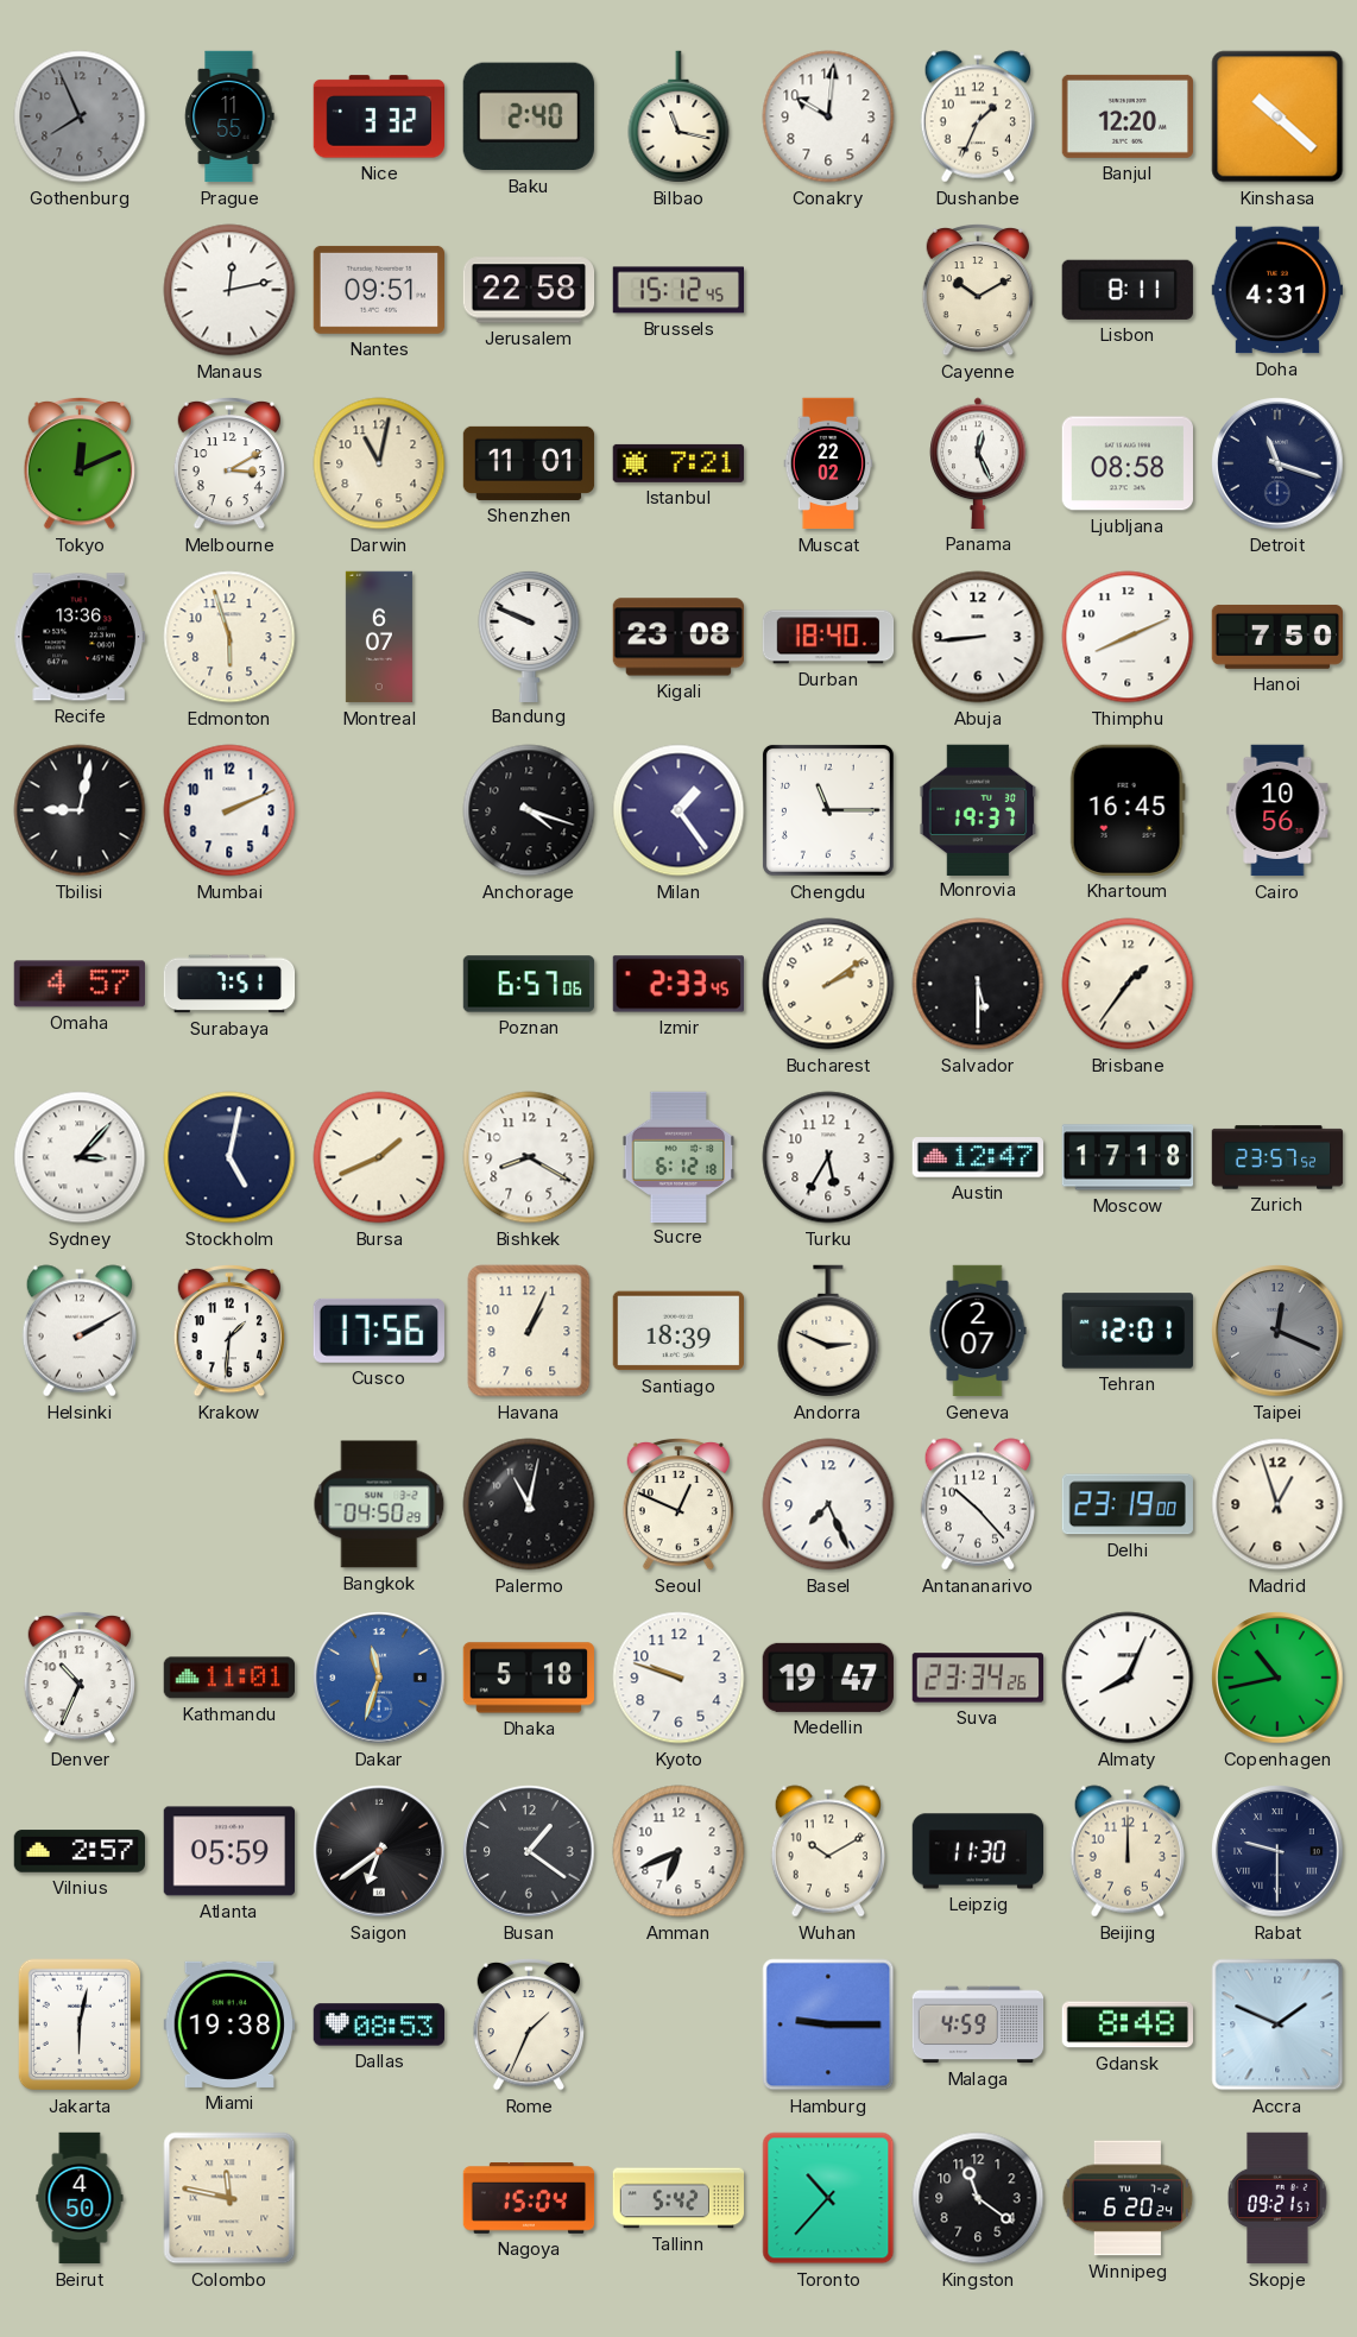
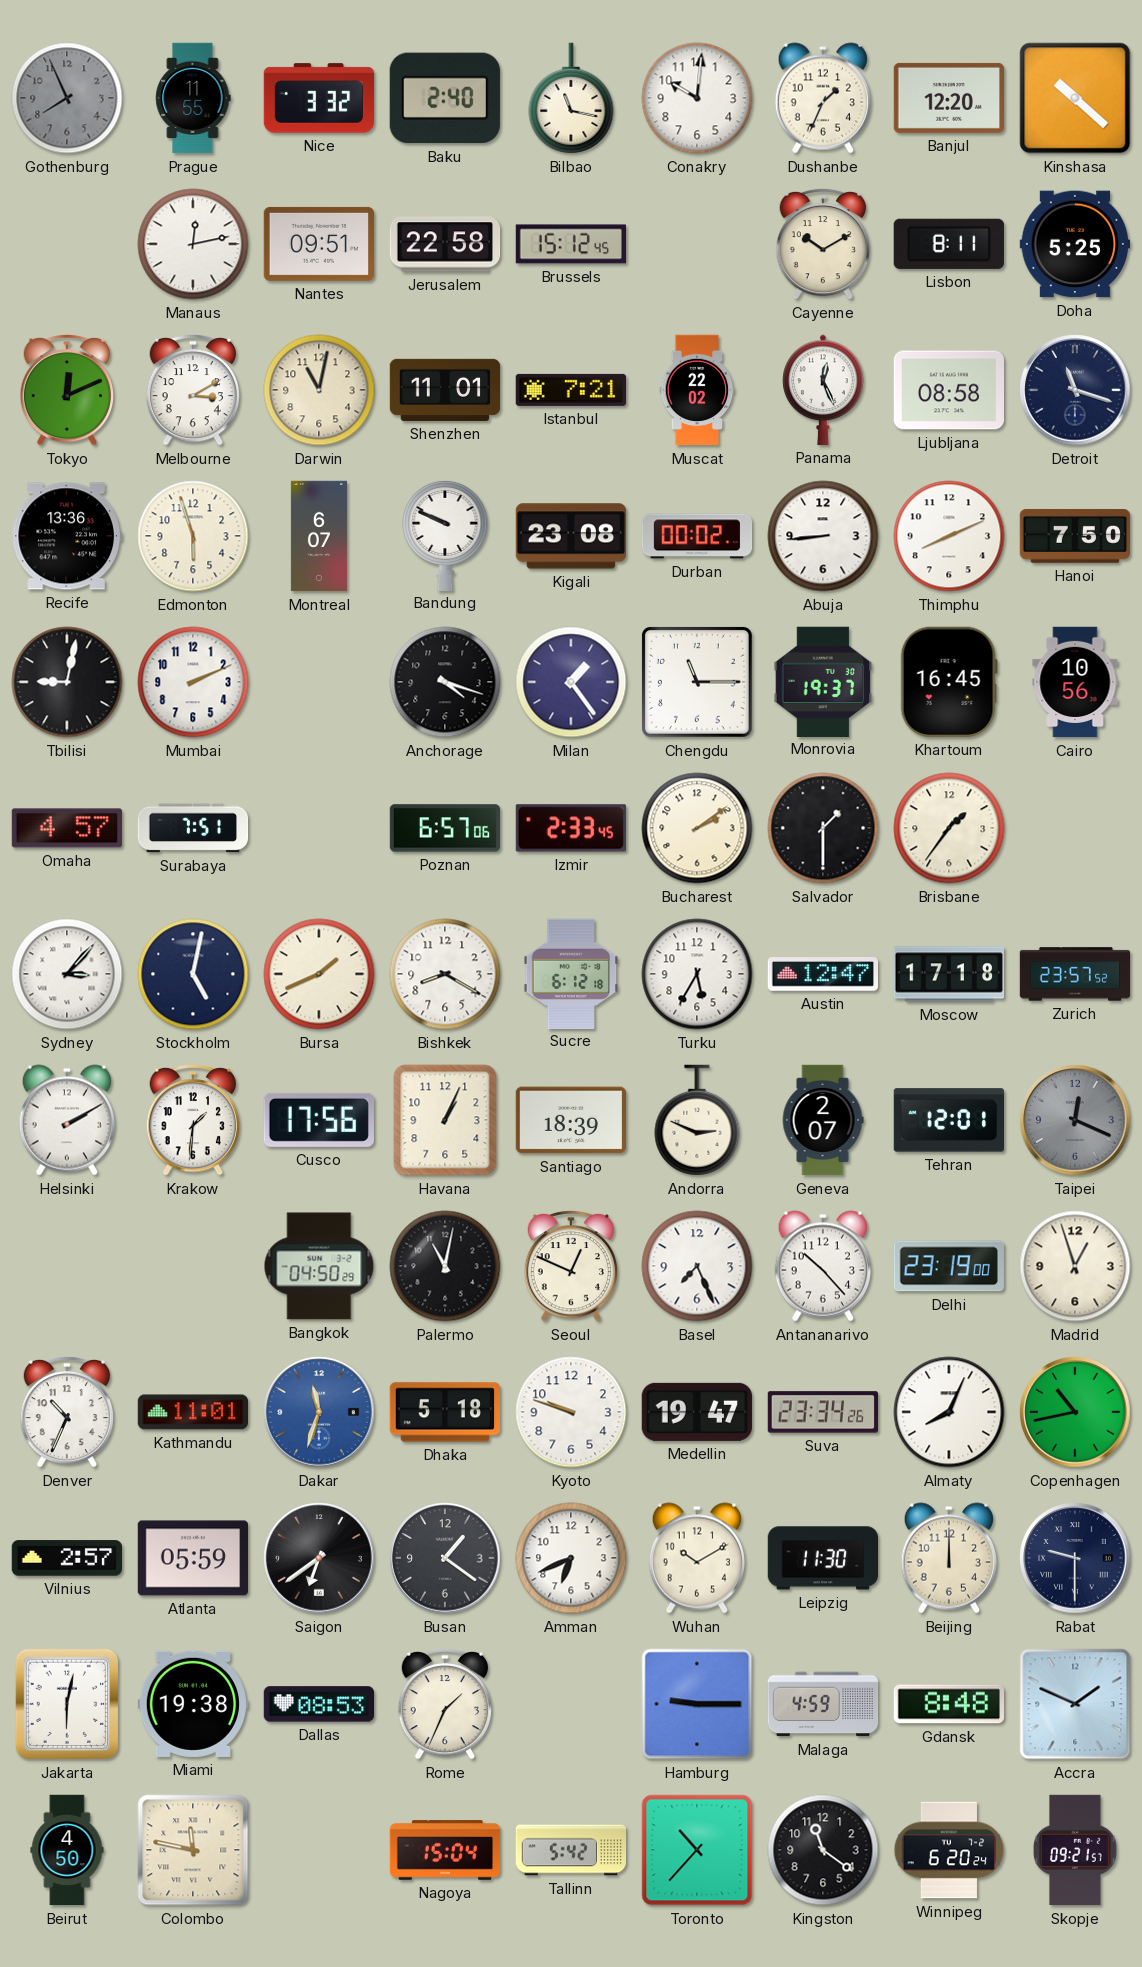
Doha: 4:31 -> 5:25 (1074, 244)
Durban: 18:40 -> 00:02 (697, 536)
Salvador: 5:30 -> 1:30 (823, 828)
